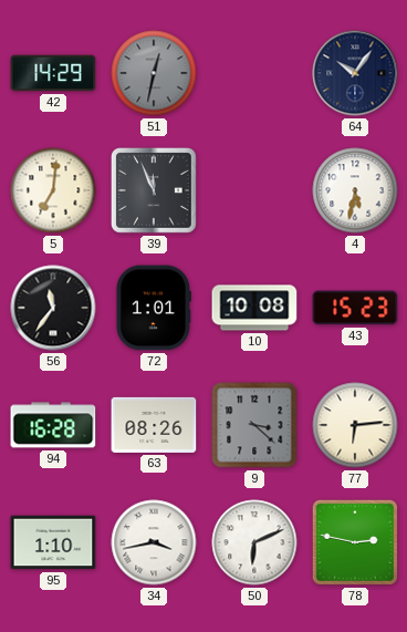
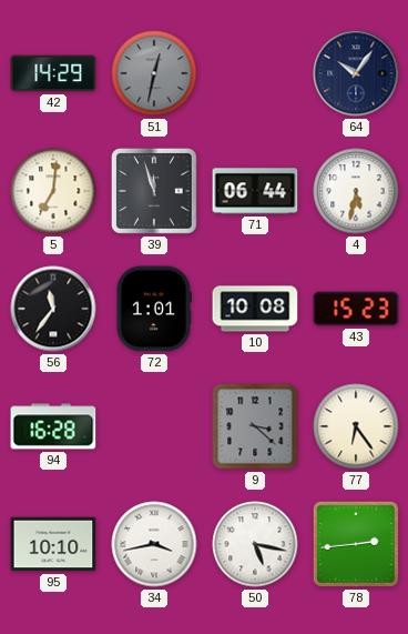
39: 11:56 -> 11:57 (154, 191)
71: none -> 06:44 (255, 191)
63: 08:26 -> none (154, 425)
77: 6:14 -> 6:24 (356, 426)
95: 1:10 -> 10:10 (53, 544)
50: 6:11 -> 5:17 (255, 544)
78: 2:47 -> 2:44 (356, 544)
